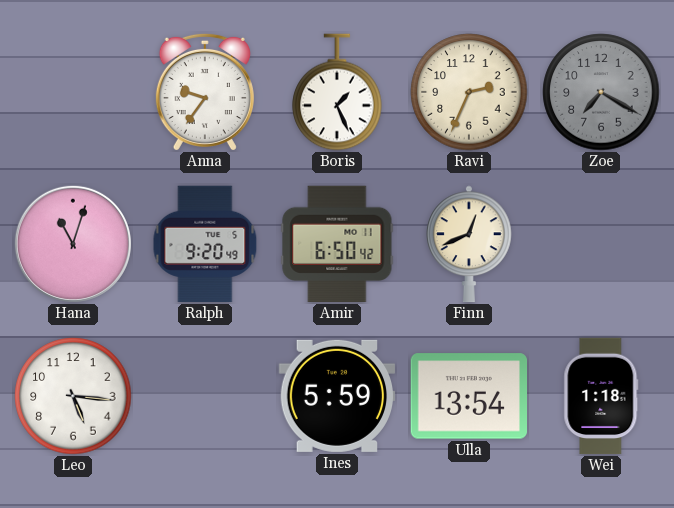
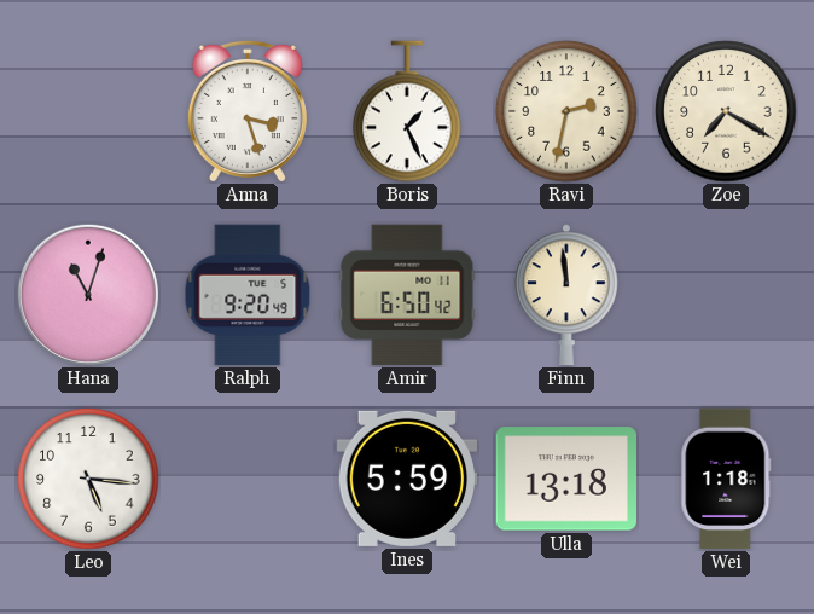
Anna: 9:36 -> 3:27 (248, 111)
Ravi: 2:34 -> 2:32 (566, 111)
Zoe dial: grey -> cream (726, 111)
Finn: 12:41 -> 11:59 (568, 295)
Ulla: 13:54 -> 13:18 (566, 479)
